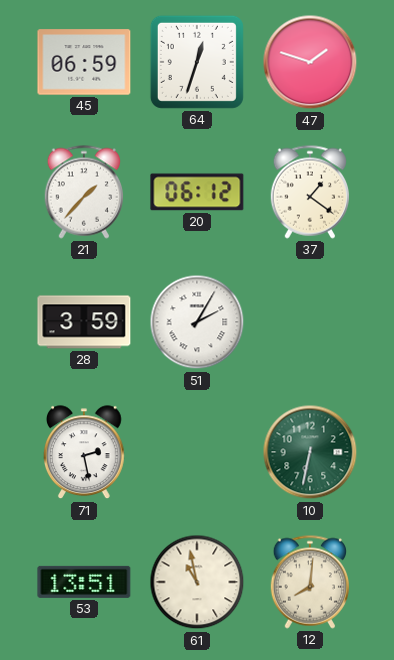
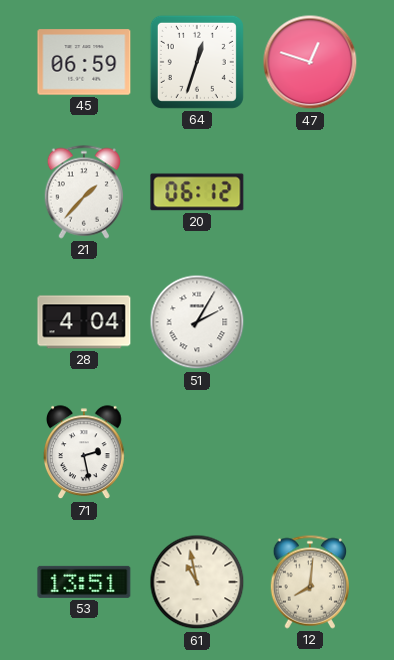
47: 1:48 -> 12:48 (310, 62)
37: 1:21 -> none (309, 192)
28: 3:59 -> 4:04 (84, 322)
10: 6:32 -> none (310, 452)
